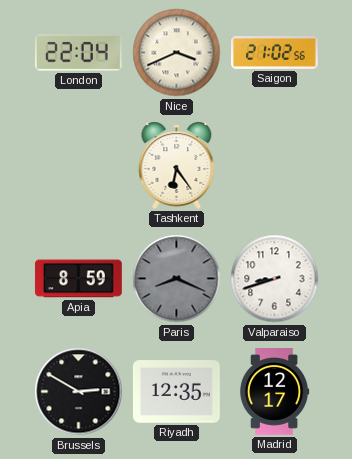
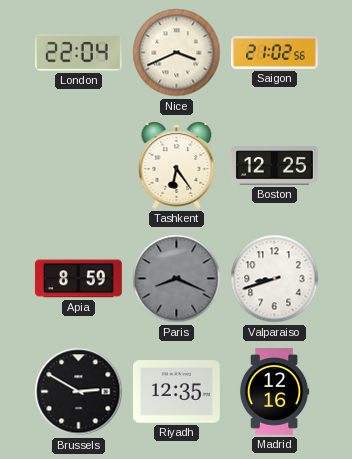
Boston: none -> 12:25 (274, 166)
Madrid: 12:17 -> 12:16 (274, 392)
